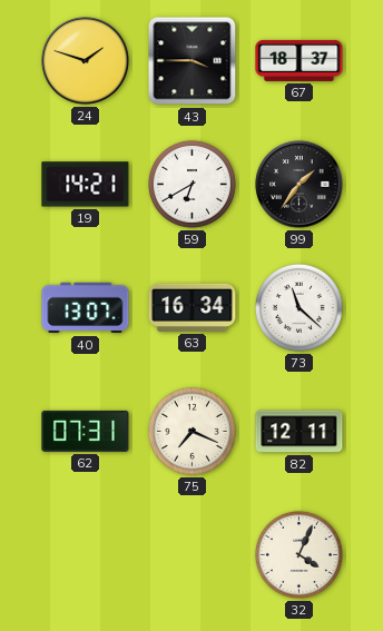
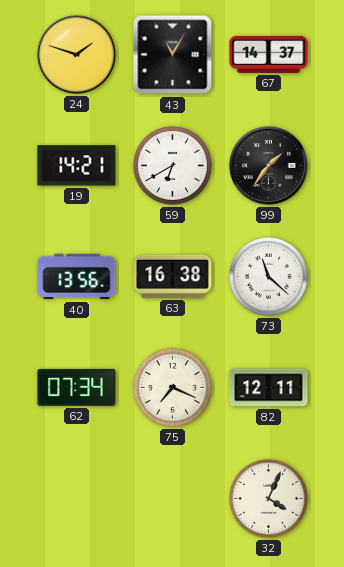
43: 3:45 -> 11:05 (173, 55)
67: 18:37 -> 14:37 (269, 54)
40: 13:07 -> 13:56 (77, 277)
63: 16:34 -> 16:38 (173, 276)
62: 07:31 -> 07:34 (77, 387)
